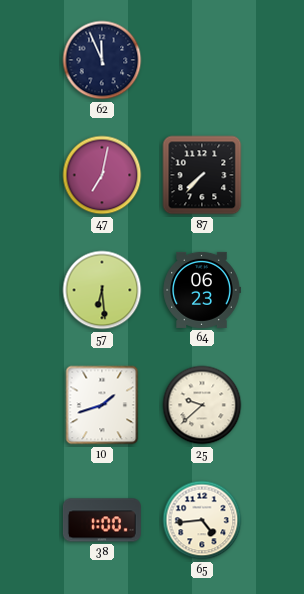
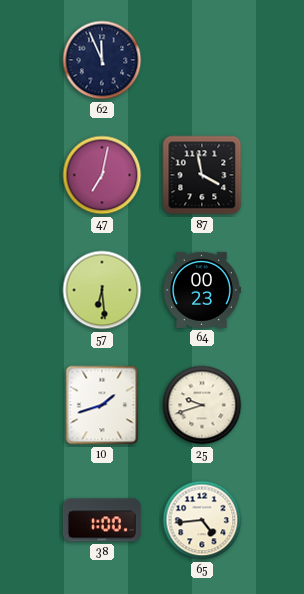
87: 7:37 -> 3:58 (202, 175)
64: 06:23 -> 00:23 (202, 290)
25: 9:38 -> 9:42 (202, 405)
